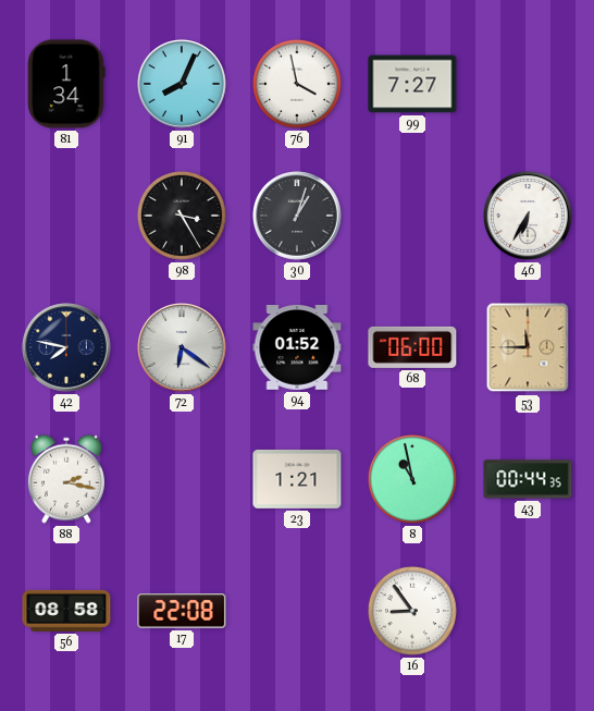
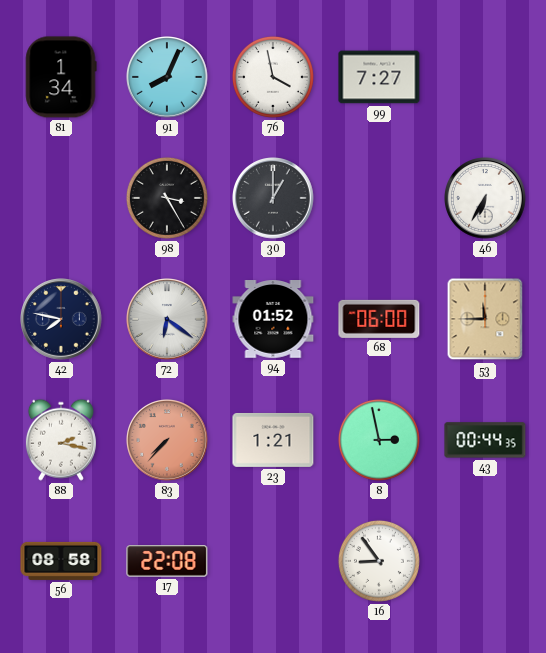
30: 1:03 -> 1:00 (274, 199)
83: none -> 7:37 (168, 441)
8: 10:58 -> 2:58 (379, 440)
